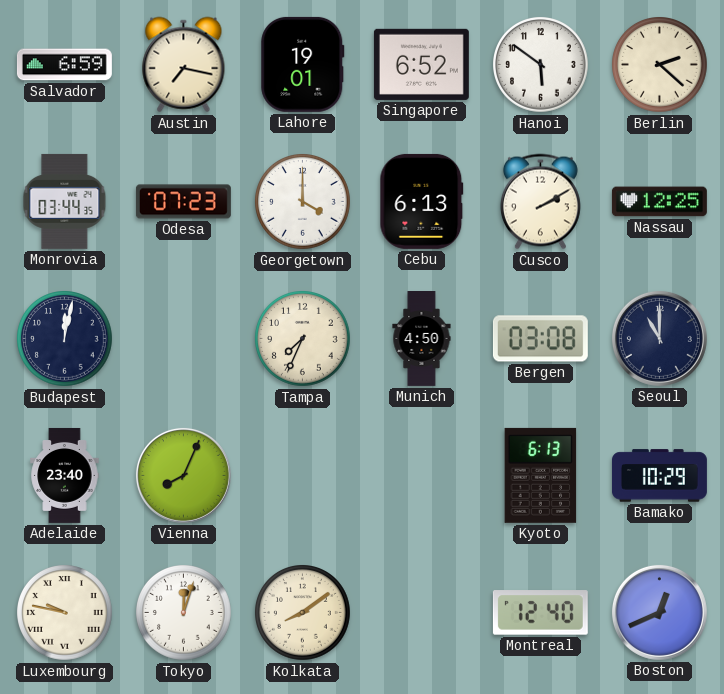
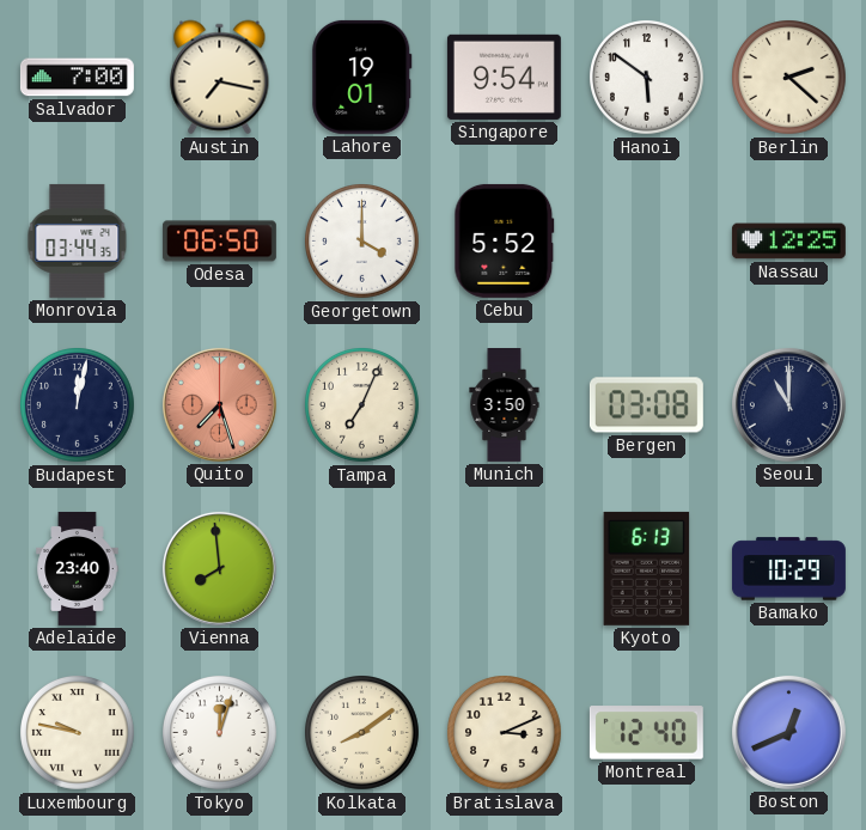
Salvador: 6:59 -> 7:00 (77, 78)
Singapore: 6:52 -> 9:54 (504, 77)
Odesa: 07:23 -> 06:50 (219, 242)
Cebu: 6:13 -> 5:52 (505, 240)
Cusco: 2:10 -> none (540, 202)
Quito: none -> 7:27 (219, 404)
Tampa: 7:34 -> 7:04 (362, 405)
Munich: 4:50 -> 3:50 (505, 405)
Vienna: 8:04 -> 7:59 (219, 568)
Bratislava: none -> 3:11 (505, 733)
